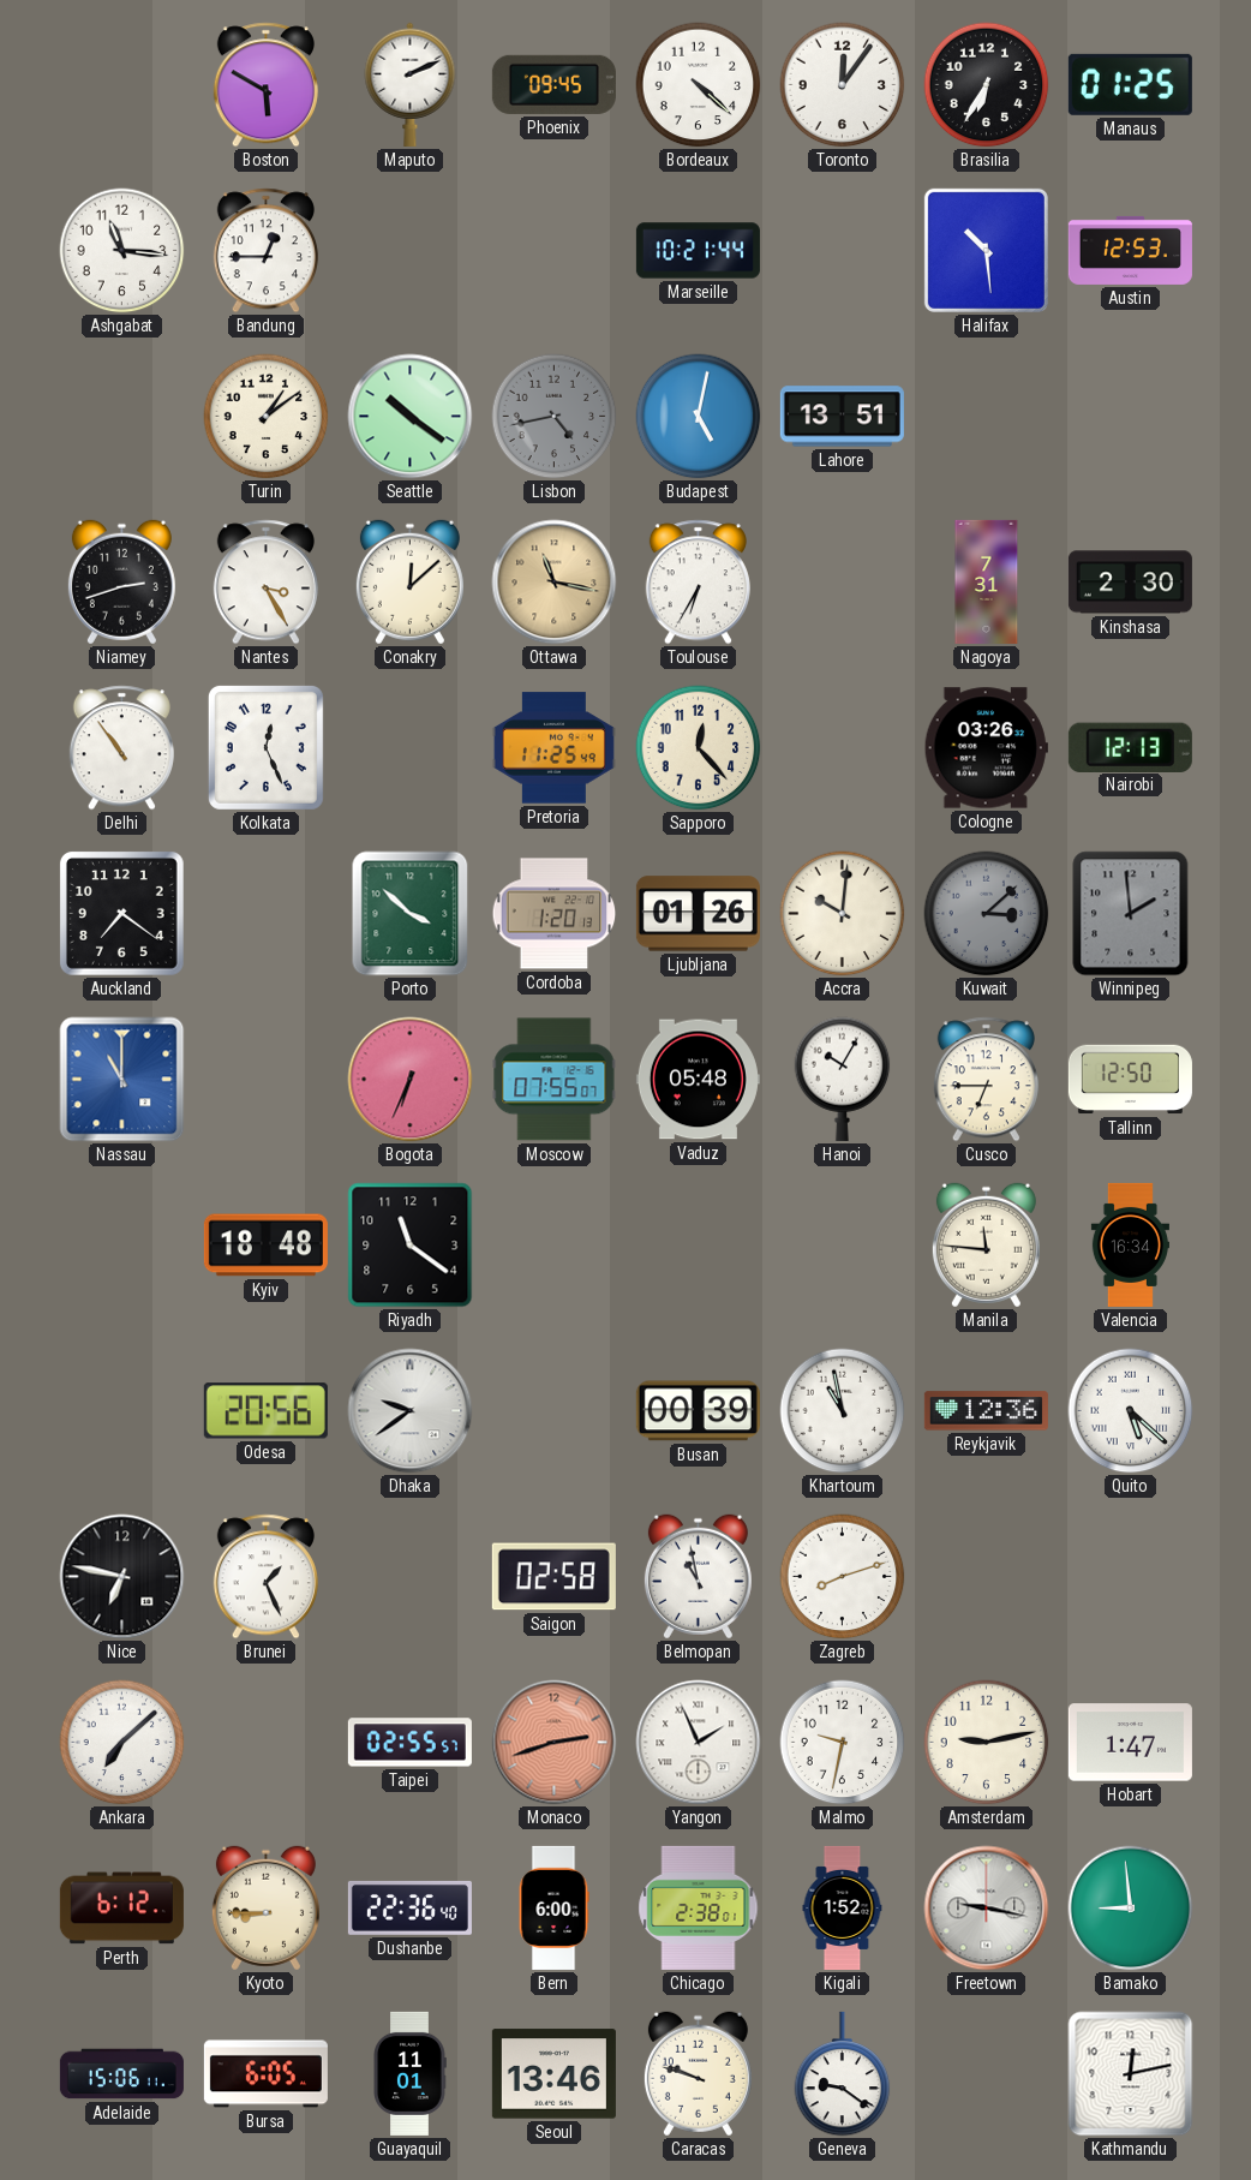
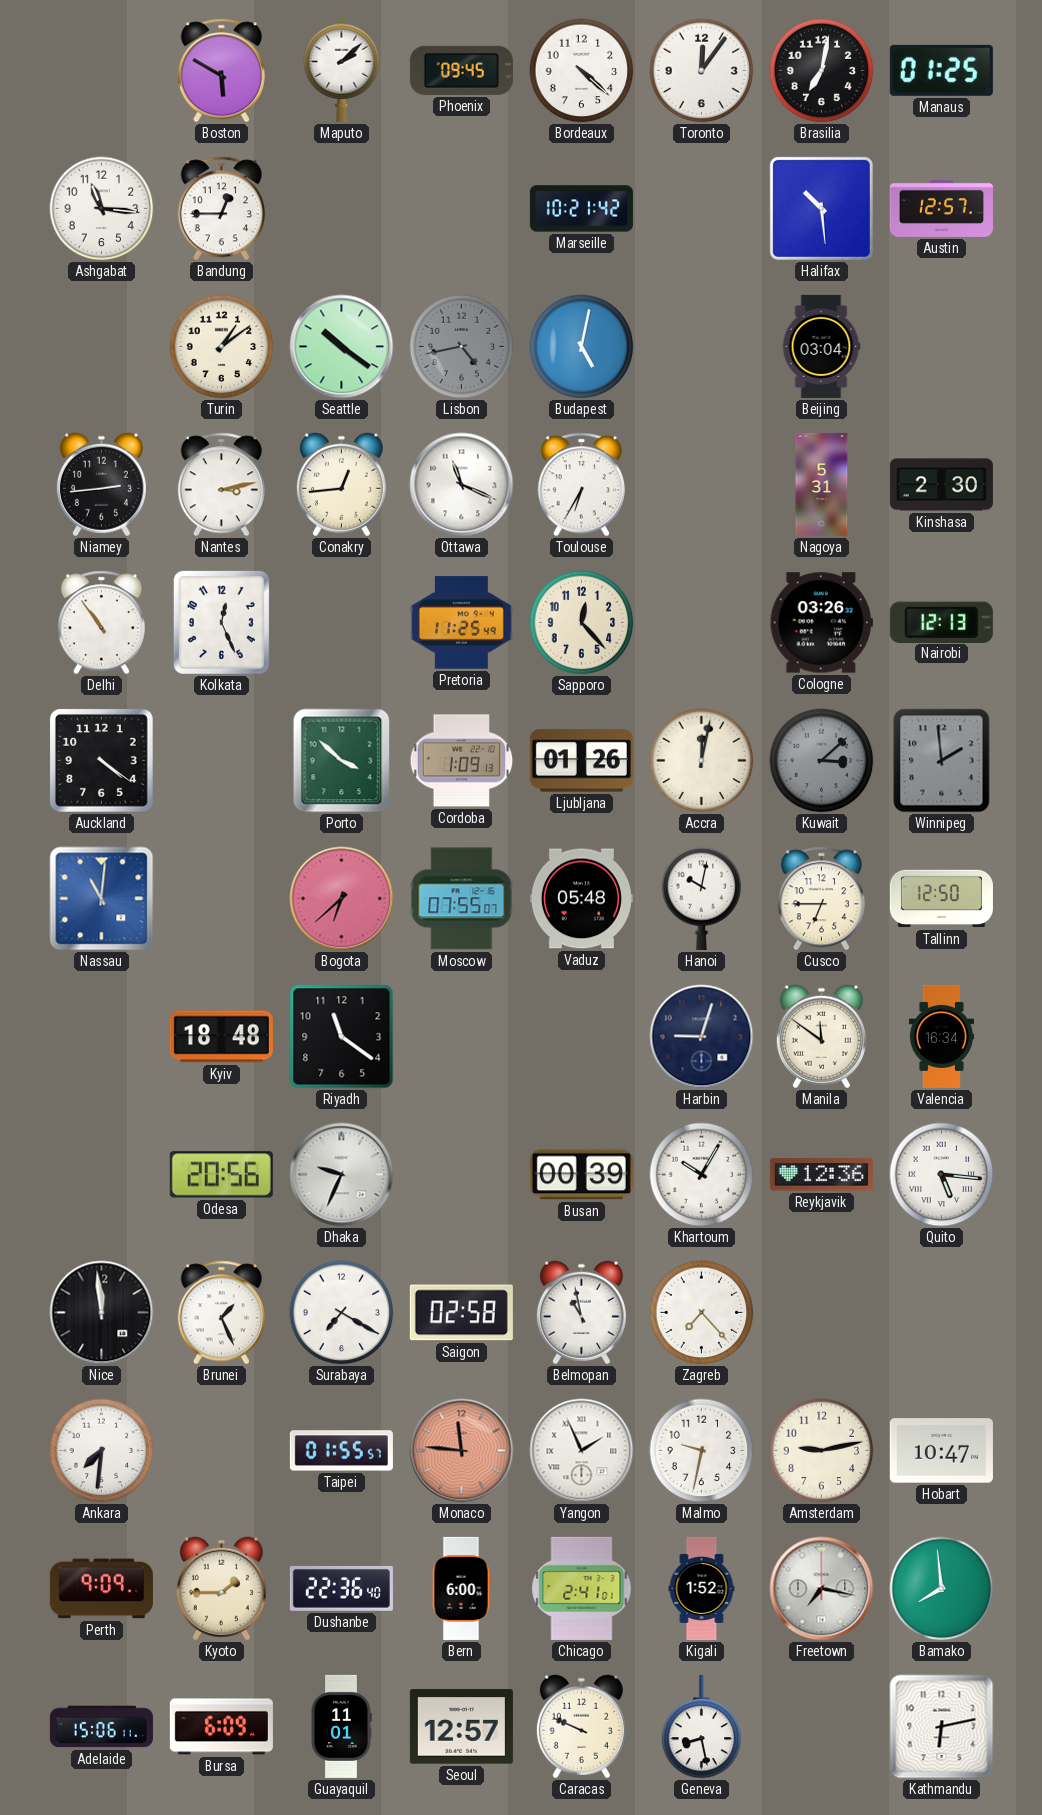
Maputo: 2:11 -> 2:08 (342, 70)
Brasilia: 6:35 -> 7:02 (822, 71)
Marseille: 10:21:44 -> 10:21:42 (581, 209)
Austin: 12:53 -> 12:57 (941, 208)
Lahore: 13:51 -> none (842, 417)
Beijing: none -> 03:04 (821, 346)
Niamey: 2:42 -> 2:44 (101, 485)
Nantes: 3:25 -> 3:13 (221, 485)
Conakry: 12:08 -> 12:44 (341, 485)
Ottawa: 11:17 -> 11:19 (462, 485)
Ottawa dial: champagne -> white (462, 485)
Nagoya: 7:31 -> 5:31 (822, 484)
Auckland: 7:21 -> 4:21 (101, 760)
Cordoba: 1:20 -> 1:09 (462, 761)
Accra: 10:01 -> 12:02 (702, 761)
Nassau: 11:00 -> 11:01 (102, 899)
Bogota: 6:34 -> 6:38 (342, 899)
Hanoi: 10:05 -> 10:02 (702, 898)
Harbin: none -> 9:03 (702, 1037)
Manila: 11:46 -> 11:51 (821, 1037)
Dhaka: 9:39 -> 9:34 (342, 1175)
Khartoum: 10:58 -> 10:05 (702, 1175)
Quito: 5:22 -> 5:16 (942, 1175)
Nice: 6:47 -> 11:59 (102, 1313)
Surabaya: none -> 7:20 (342, 1313)
Zagreb: 8:12 -> 7:23 (702, 1313)
Ankara: 7:08 -> 7:31 (102, 1451)
Taipei: 02:55 -> 01:55 (341, 1451)
Monaco: 2:42 -> 11:46 (462, 1451)
Hobart: 1:47 -> 10:47 (941, 1451)
Perth: 6:12 -> 9:09 (101, 1589)
Kyoto: 8:45 -> 1:45 (221, 1589)
Chicago: 2:38 -> 2:41 (582, 1588)
Freetown: 9:17 -> 7:17 (822, 1589)
Bamako: 8:59 -> 7:59 (942, 1589)
Bursa: 6:05 -> 6:09 (221, 1727)
Seoul: 13:46 -> 12:57 (461, 1727)
Caracas: 9:48 -> 9:49 (581, 1727)
Geneva: 9:21 -> 8:28 (702, 1727)
Kathmandu: 12:13 -> 6:13 (942, 1727)
